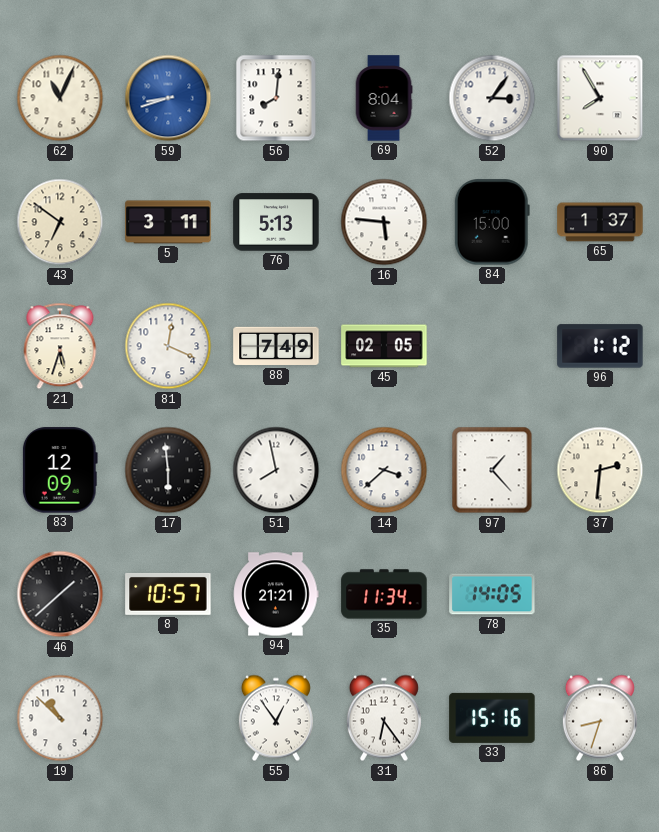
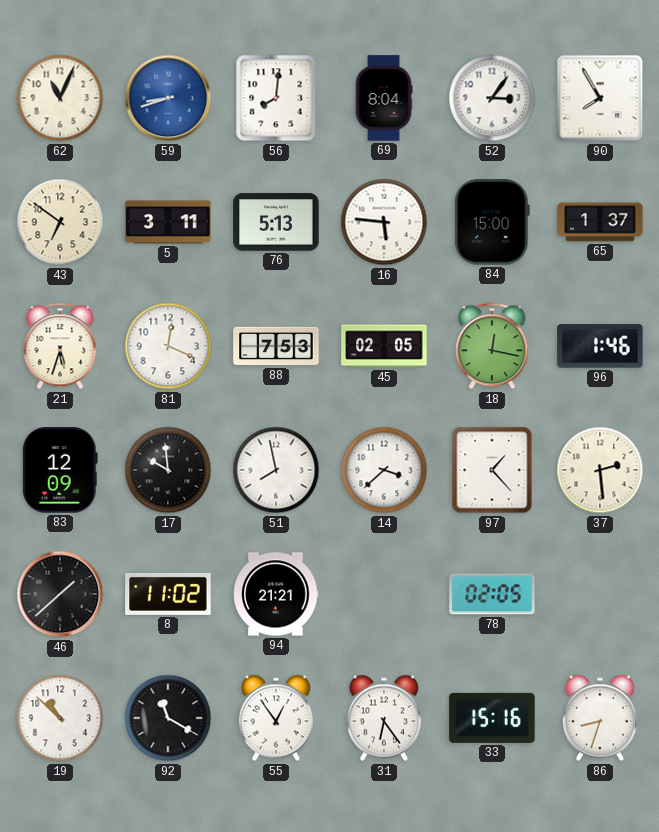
88: 7:49 -> 7:53 (276, 346)
18: none -> 12:17 (492, 346)
96: 1:12 -> 1:46 (600, 346)
17: 5:59 -> 9:59 (168, 470)
37: 2:31 -> 2:29 (600, 470)
8: 10:57 -> 11:02 (168, 594)
35: 11:34 -> none (384, 594)
78: 14:05 -> 02:05 (492, 594)
92: none -> 11:20 (168, 718)
